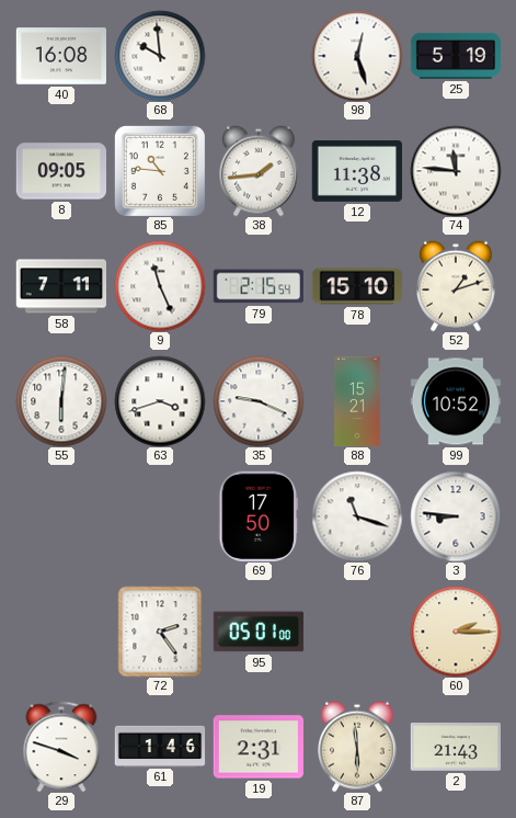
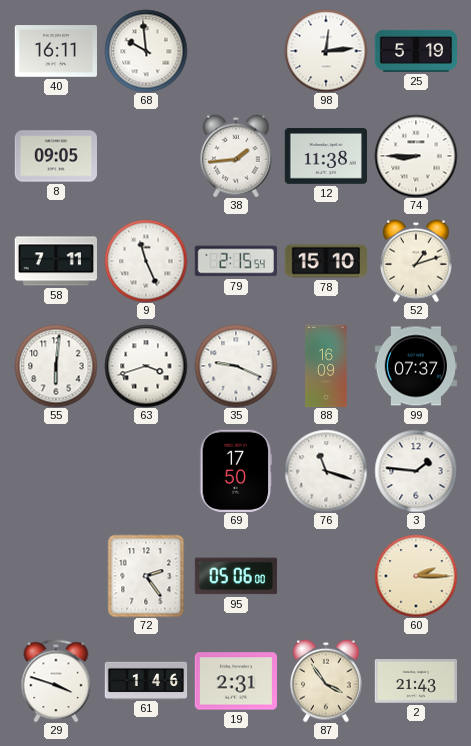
40: 16:08 -> 16:11 (55, 51)
98: 12:27 -> 12:14 (326, 51)
85: 10:46 -> none (160, 171)
74: 11:46 -> 8:45 (416, 156)
88: 15:21 -> 16:09 (326, 366)
99: 10:52 -> 07:37 (415, 366)
3: 8:46 -> 1:46 (416, 471)
95: 05:01 -> 05:06 (236, 576)
87: 5:59 -> 3:54 (327, 681)
